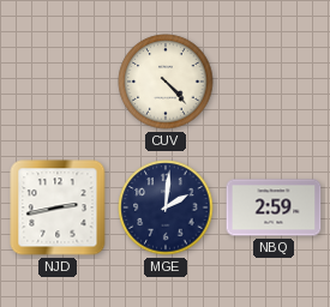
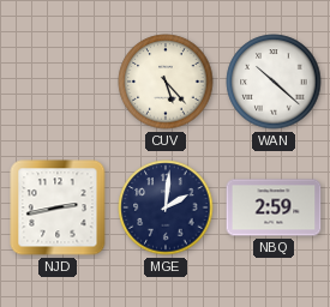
CUV: 4:23 -> 5:23 (166, 82)
WAN: none -> 10:22 (274, 82)
